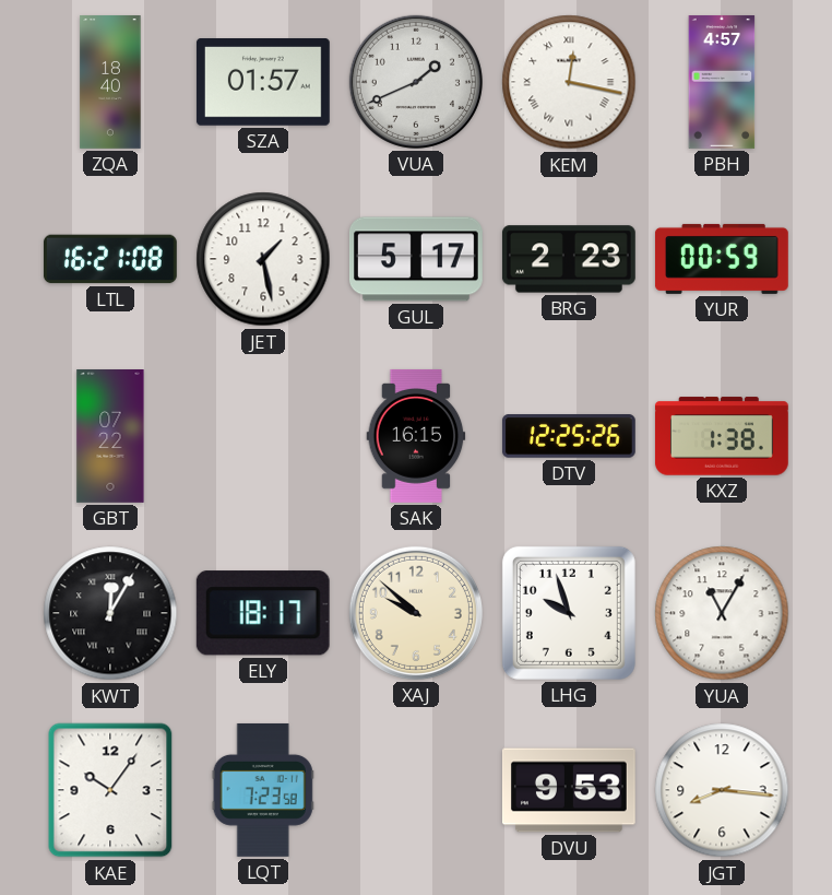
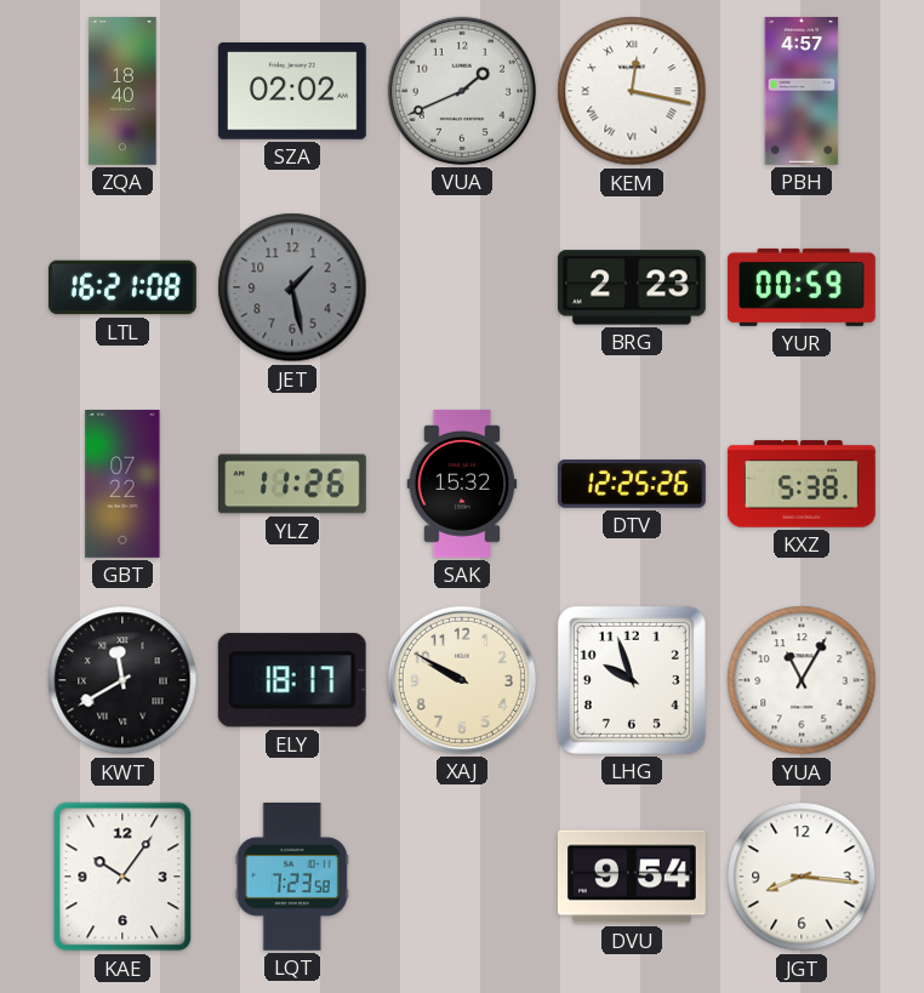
SZA: 01:57 -> 02:02 (292, 92)
JET dial: white -> grey (292, 287)
GUL: 5:17 -> none (416, 259)
YLZ: none -> 11:26 (292, 484)
SAK: 16:15 -> 15:32 (462, 484)
KXZ: 1:38 -> 5:38 (802, 484)
KWT: 12:05 -> 11:40 (122, 680)
XAJ: 9:52 -> 9:50 (462, 680)
DVU: 9:53 -> 9:54 (632, 877)
